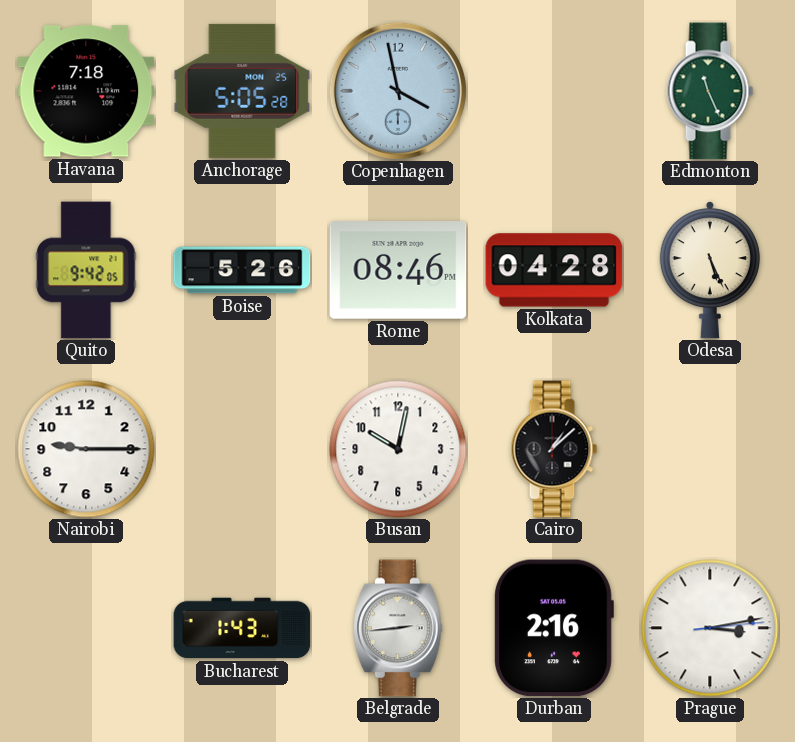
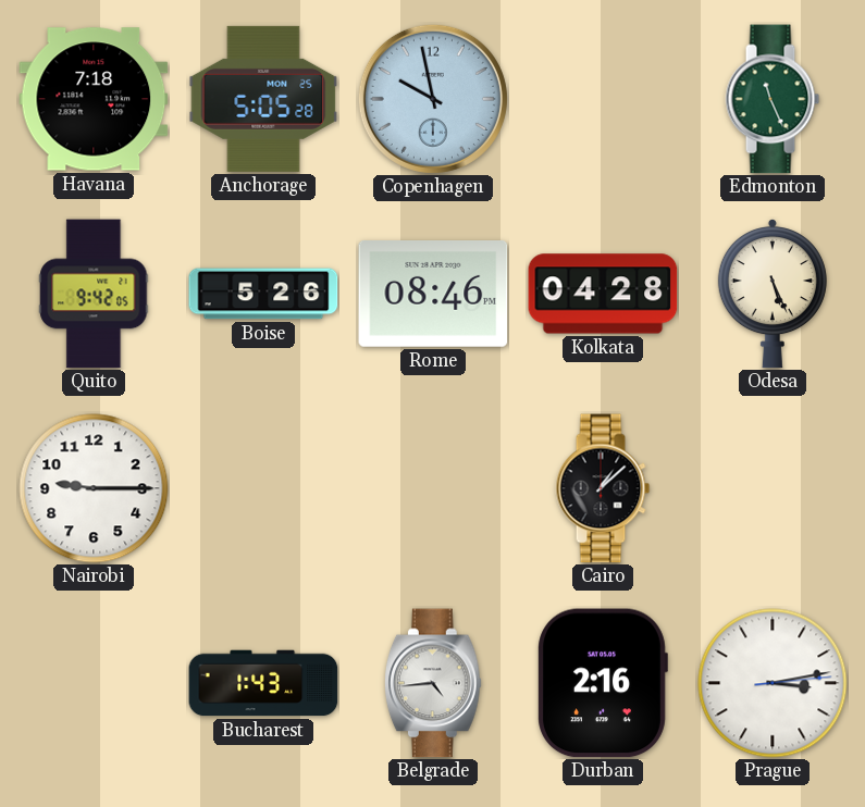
Copenhagen: 3:58 -> 9:58 (433, 99)
Busan: 10:02 -> none (398, 449)
Belgrade: 2:44 -> 4:44 (434, 683)
